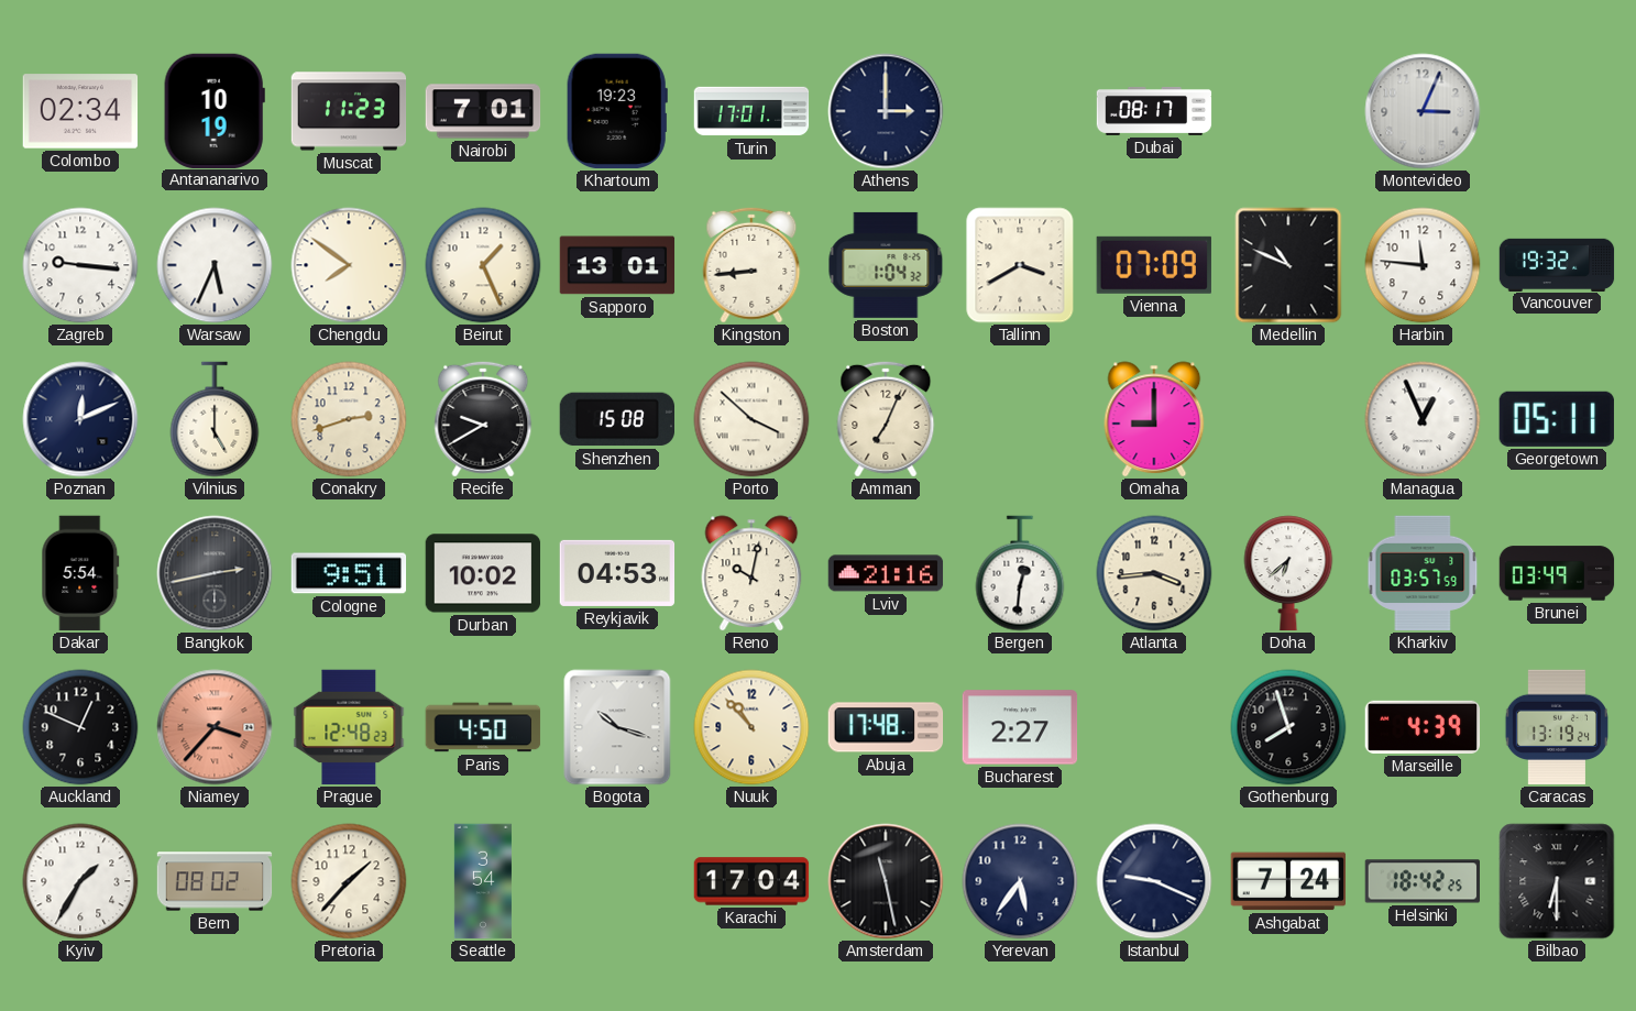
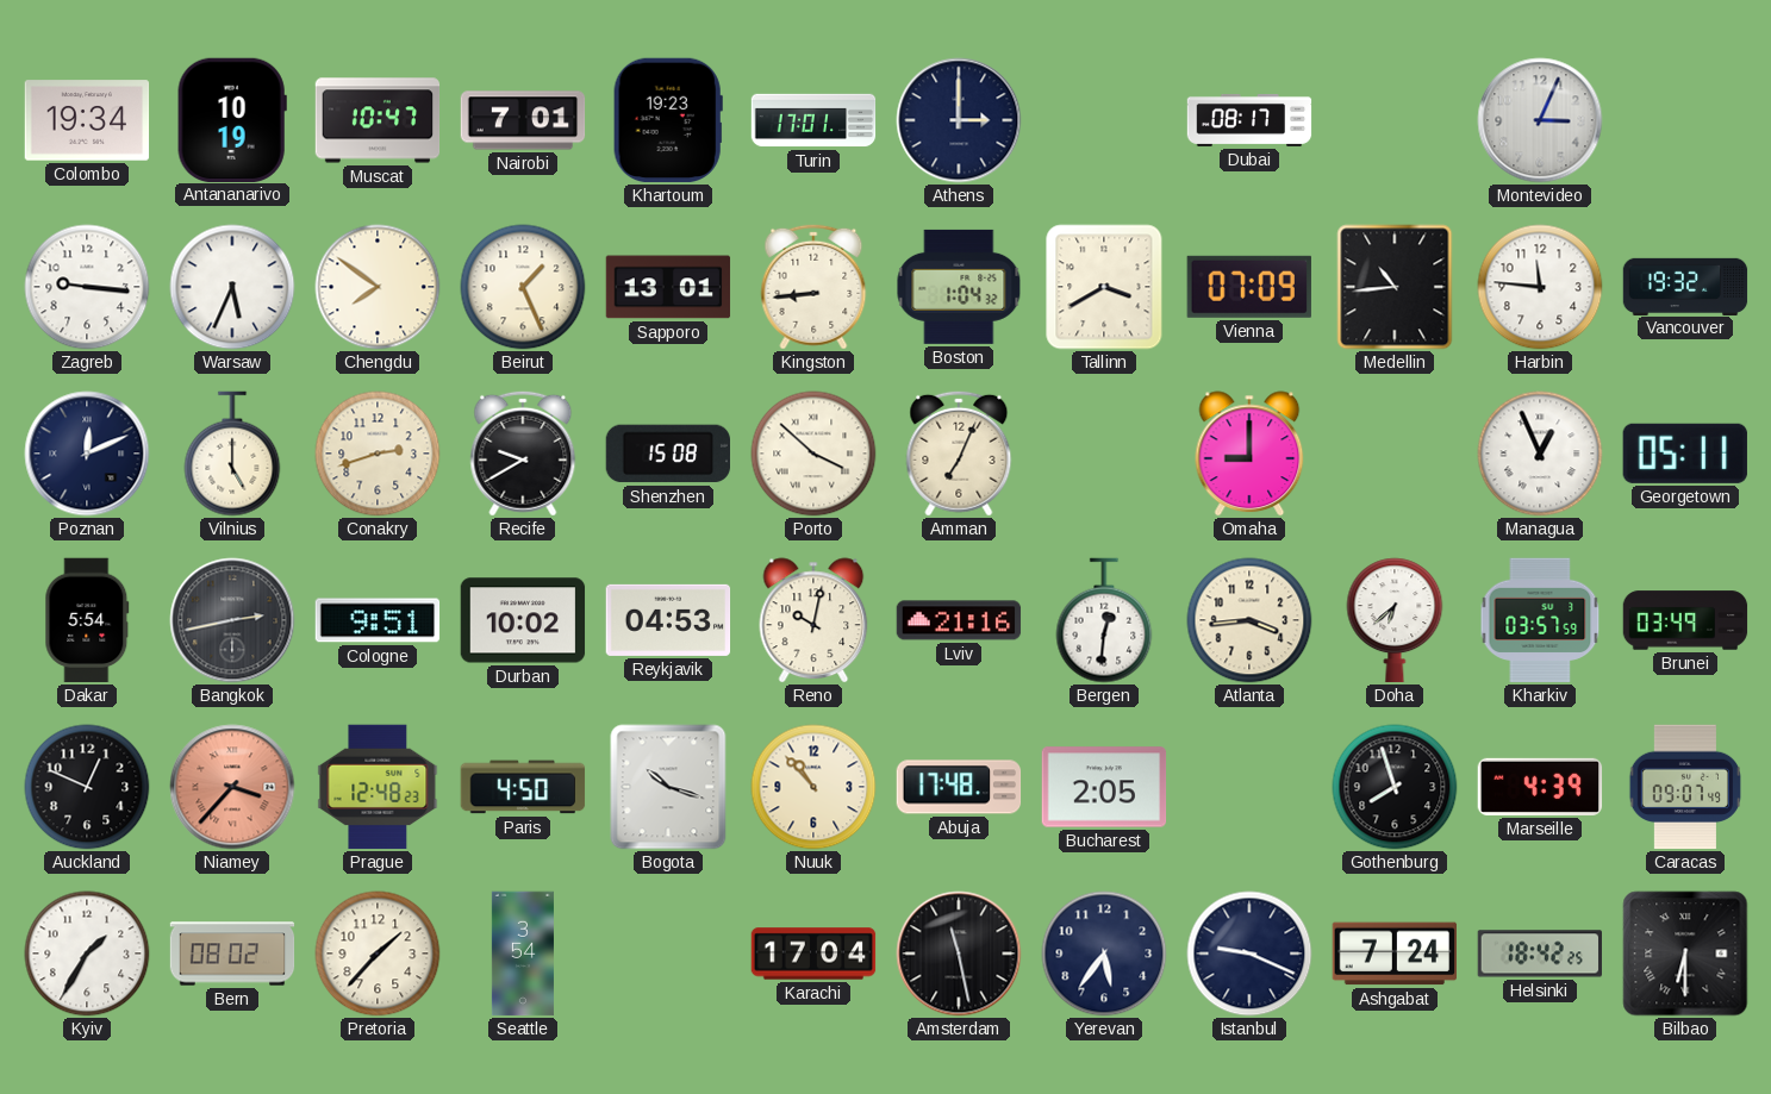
Colombo: 02:34 -> 19:34 (87, 120)
Muscat: 11:23 -> 10:47 (378, 120)
Medellin: 10:49 -> 10:44 (1395, 287)
Bucharest: 2:27 -> 2:05 (1104, 787)
Caracas: 13:19 -> 09:07 (1684, 787)
